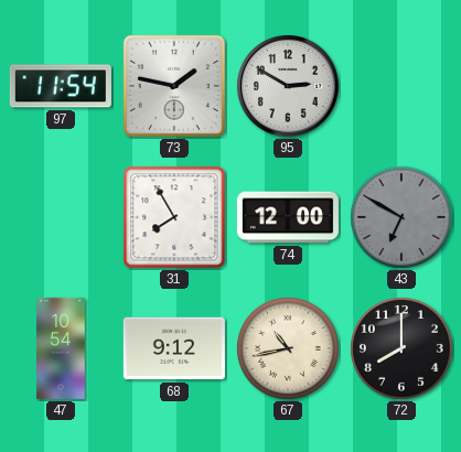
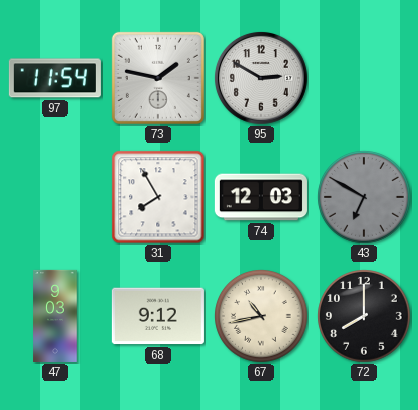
74: 12:00 -> 12:03 (261, 197)
47: 10:54 -> 9:03 (55, 316)
